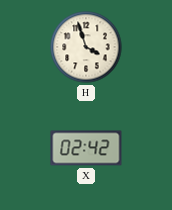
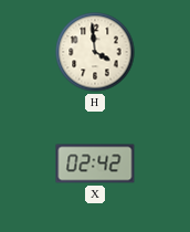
H: 3:57 -> 3:59 (95, 52)
